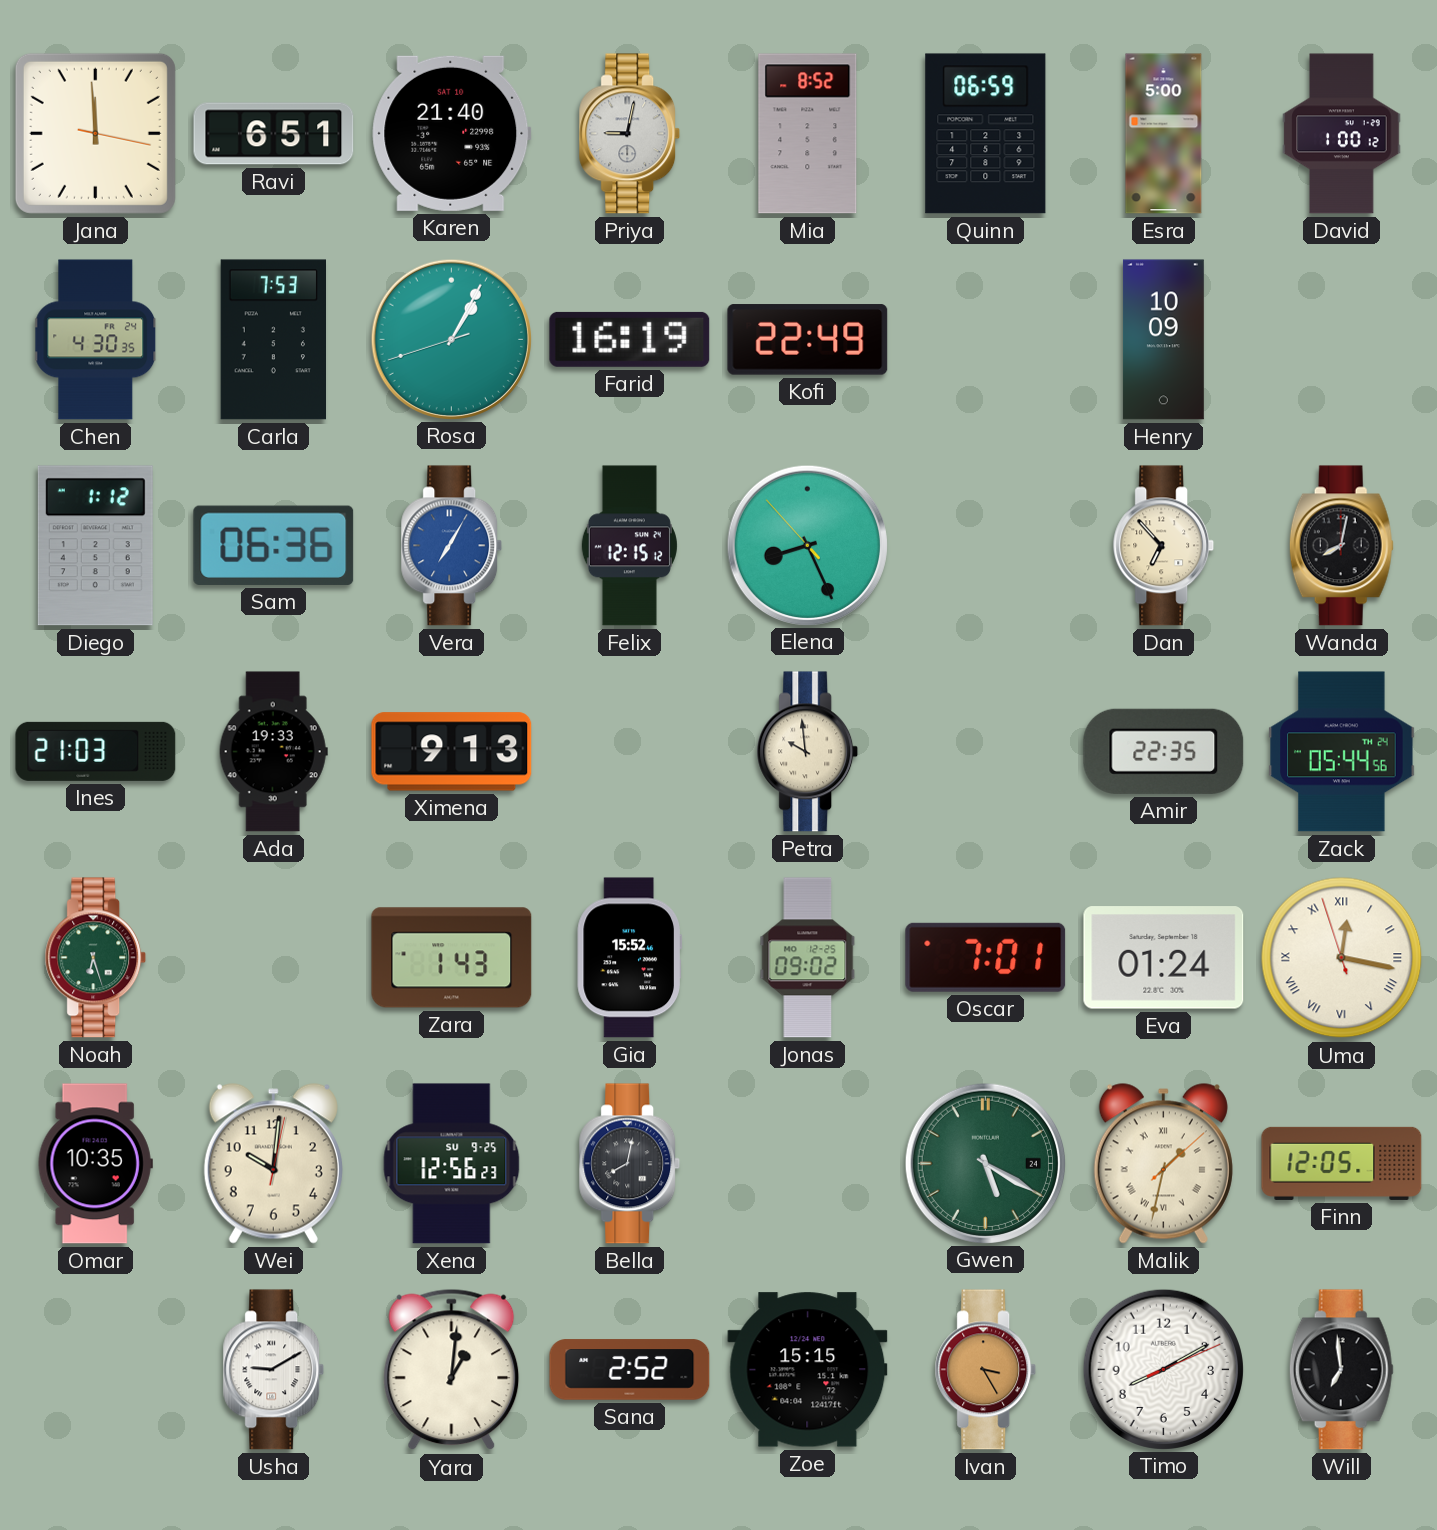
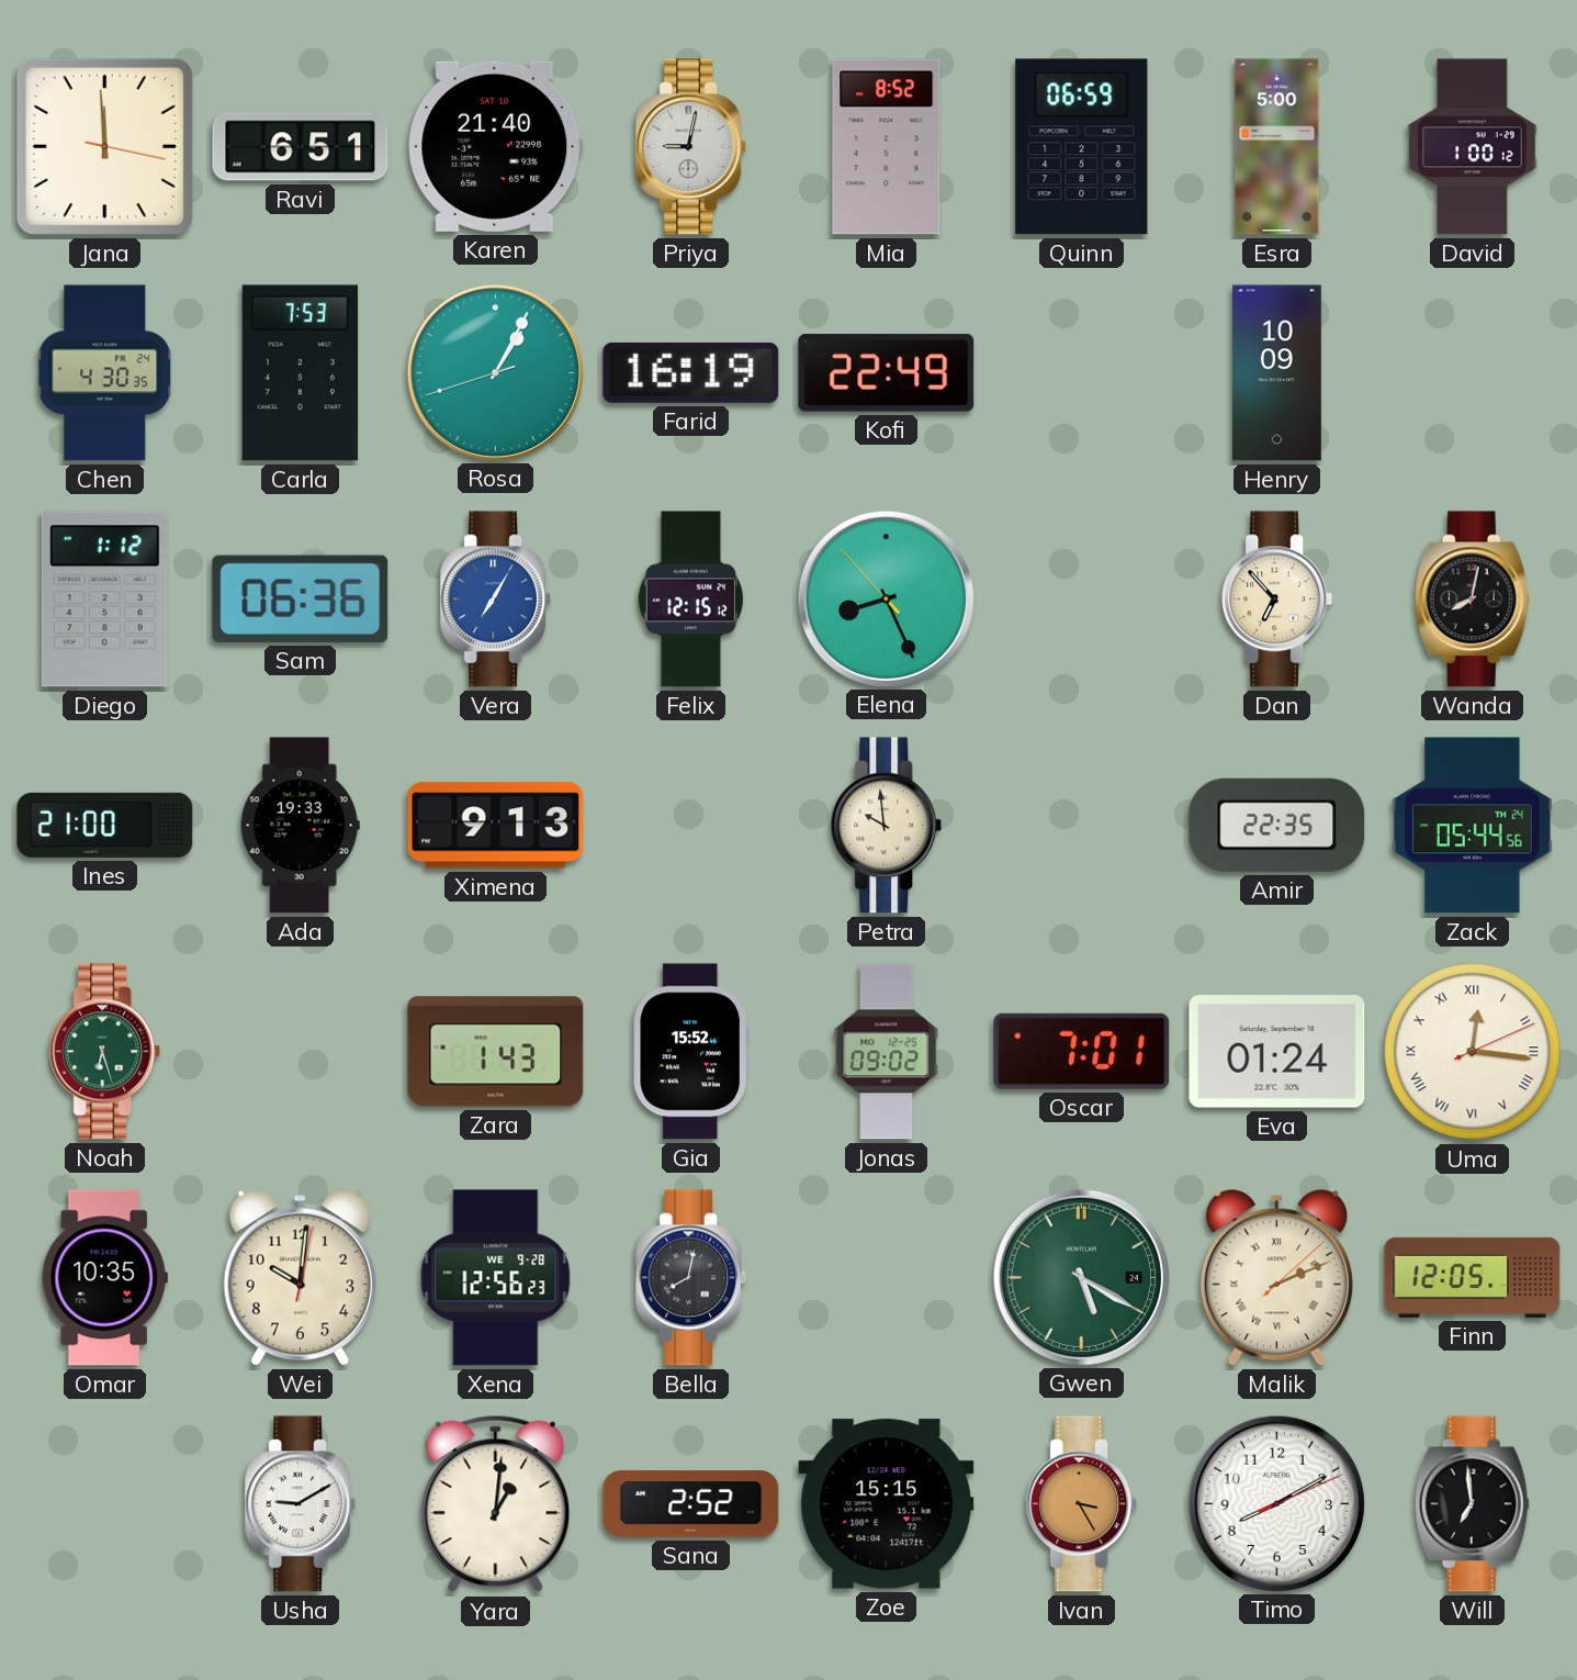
Ines: 21:03 -> 21:00 (105, 825)
Uma: 12:16:57 -> 12:16:11 (1473, 1052)
Xena date: SU 9-25 -> WE 9-28 (496, 1278)
Malik: 1:32 -> 2:11 (1276, 1278)
